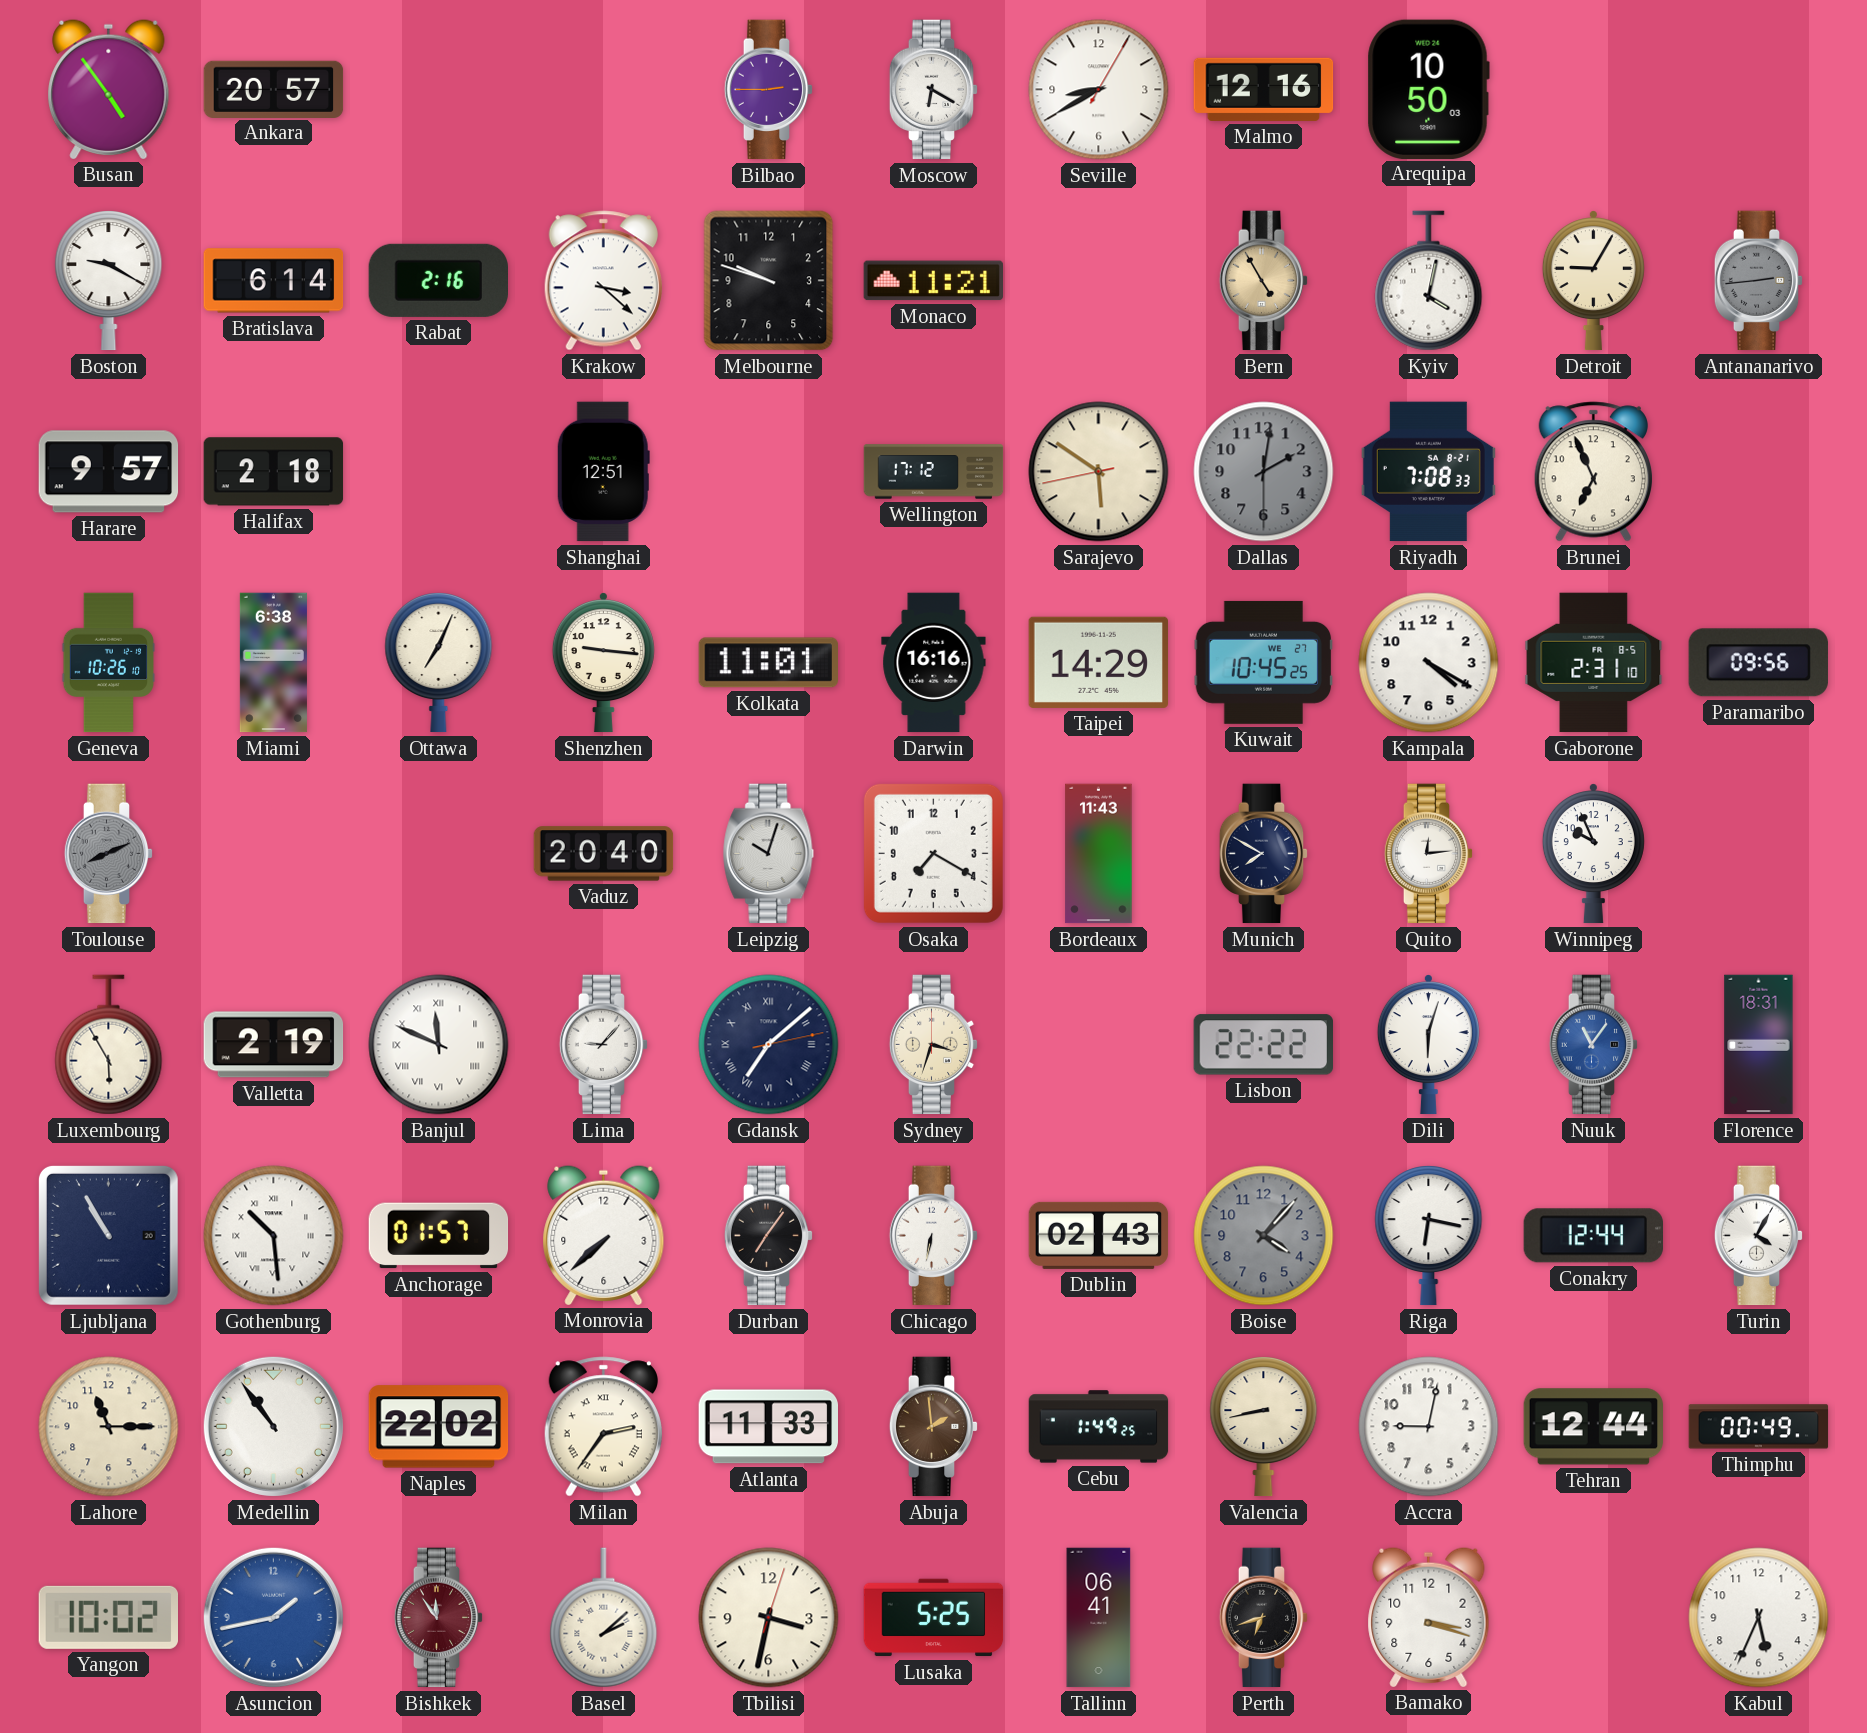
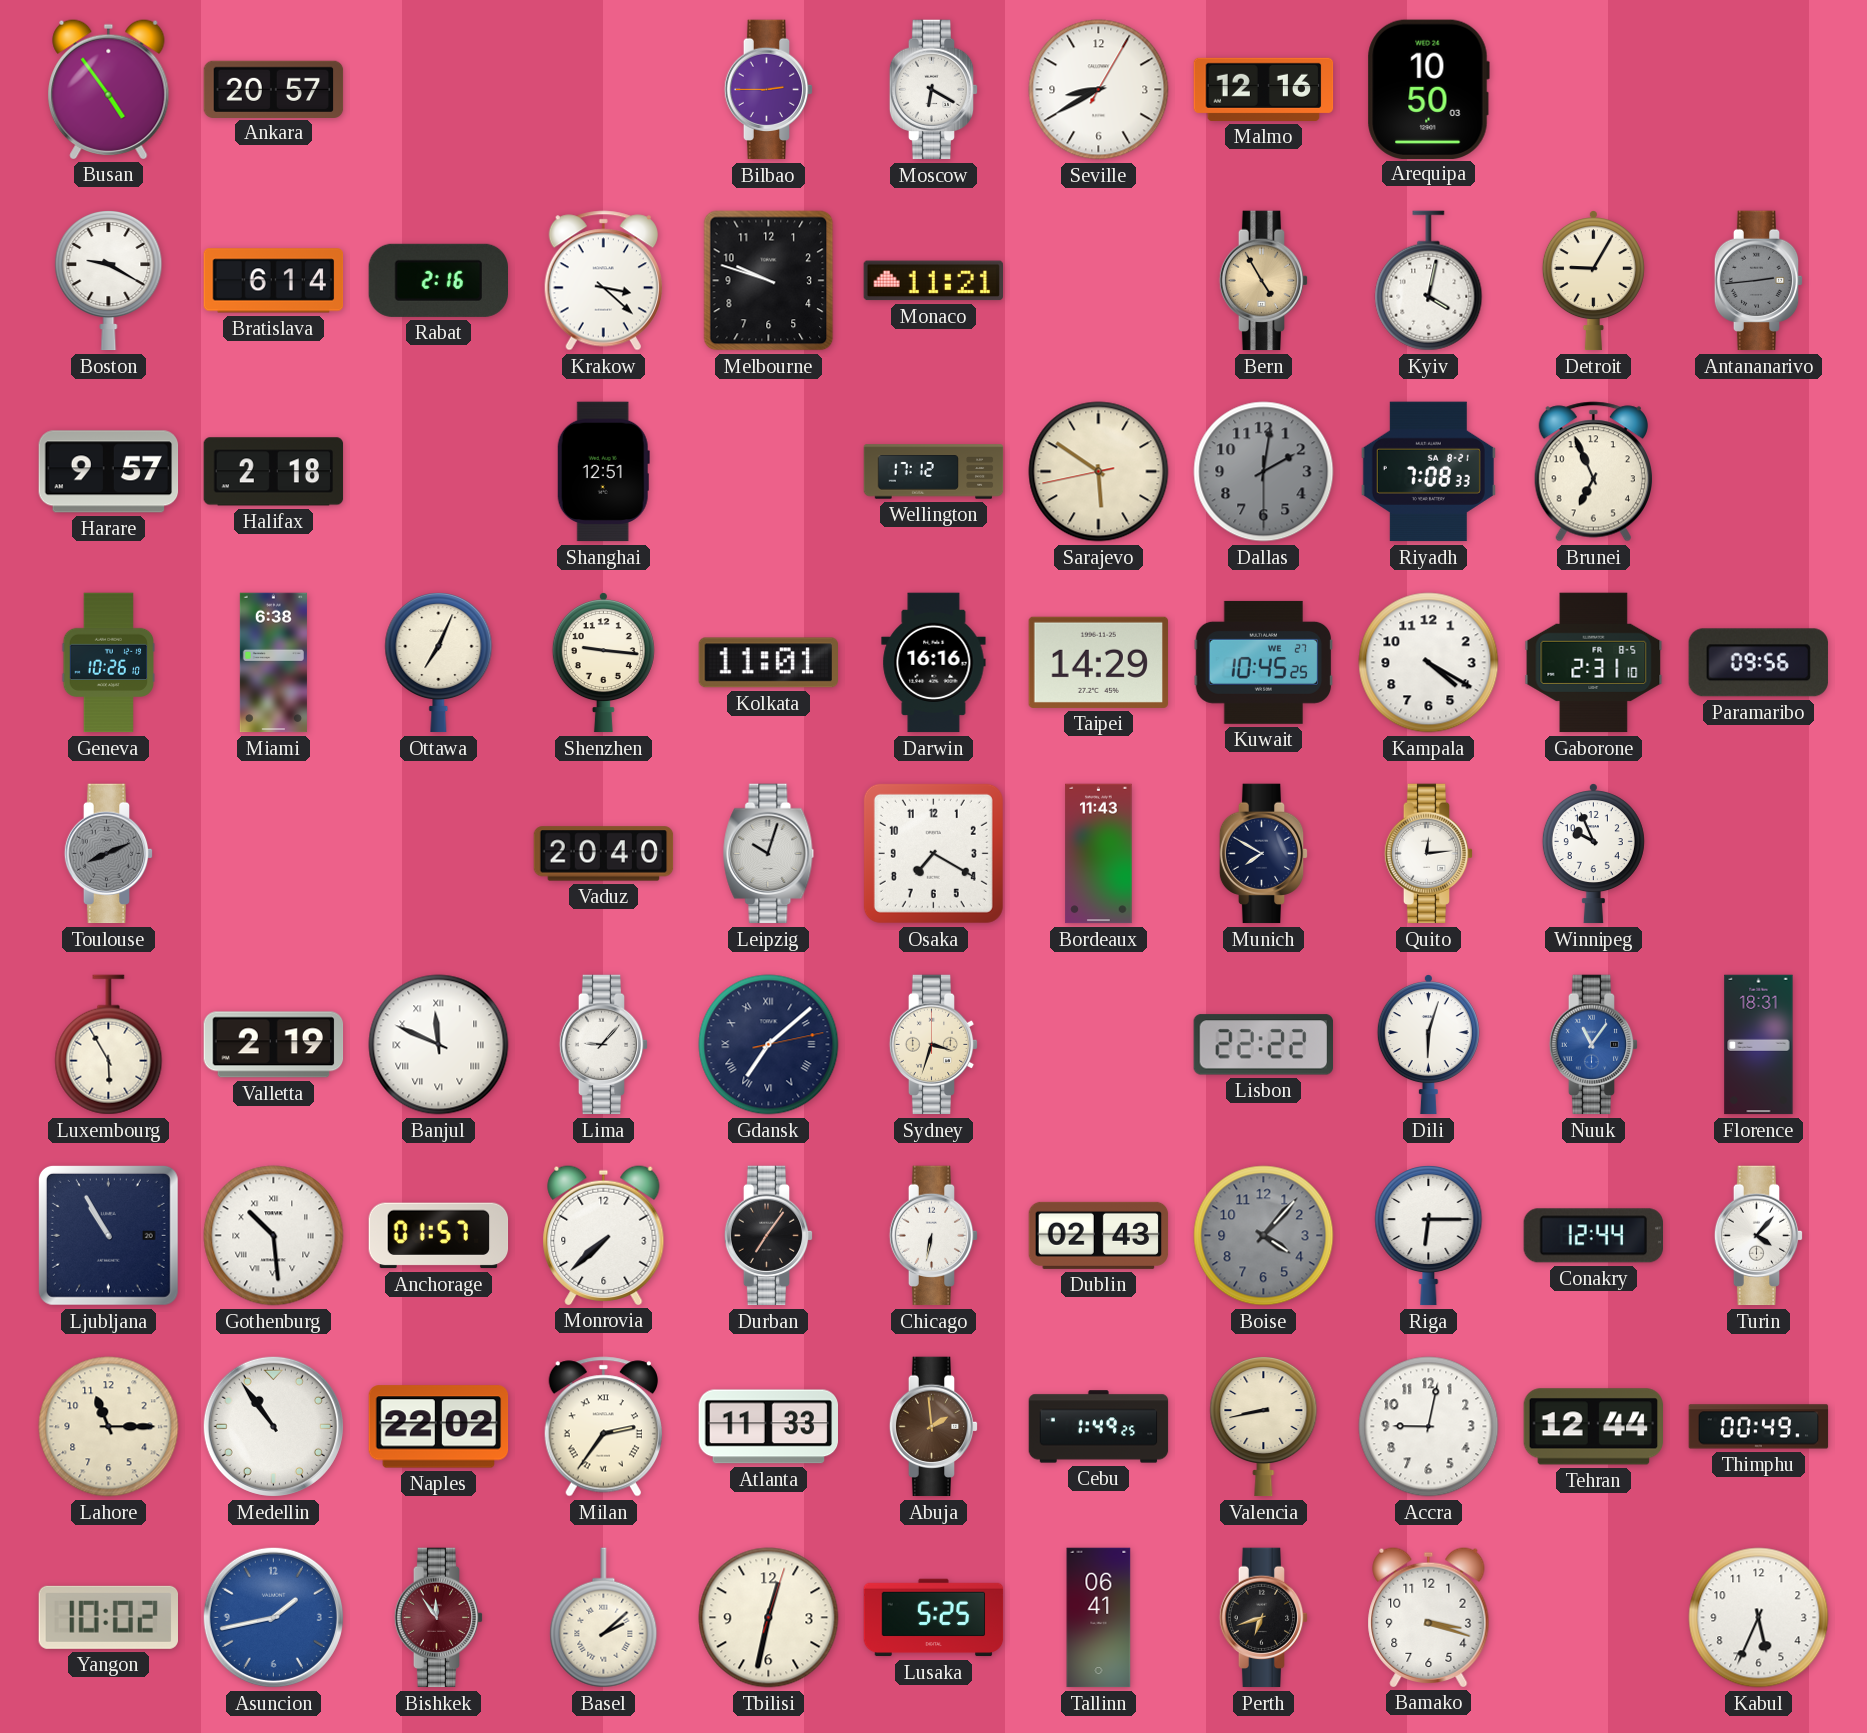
Riga: 6:17 -> 6:15 (1429, 1236)
Turin: 4:05 -> 4:07 (1759, 1236)
Tbilisi: 3:32 -> 12:32 (769, 1618)
